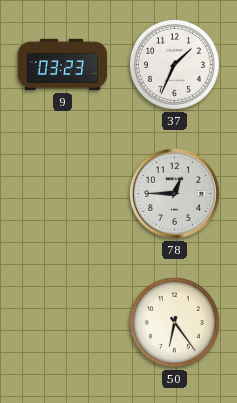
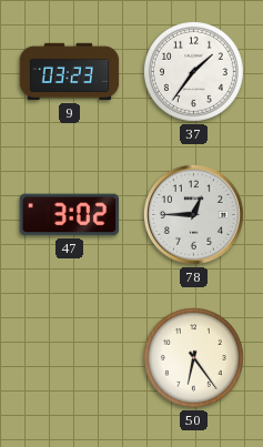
37: 1:34 -> 1:36 (193, 71)
47: none -> 3:02 (70, 215)
